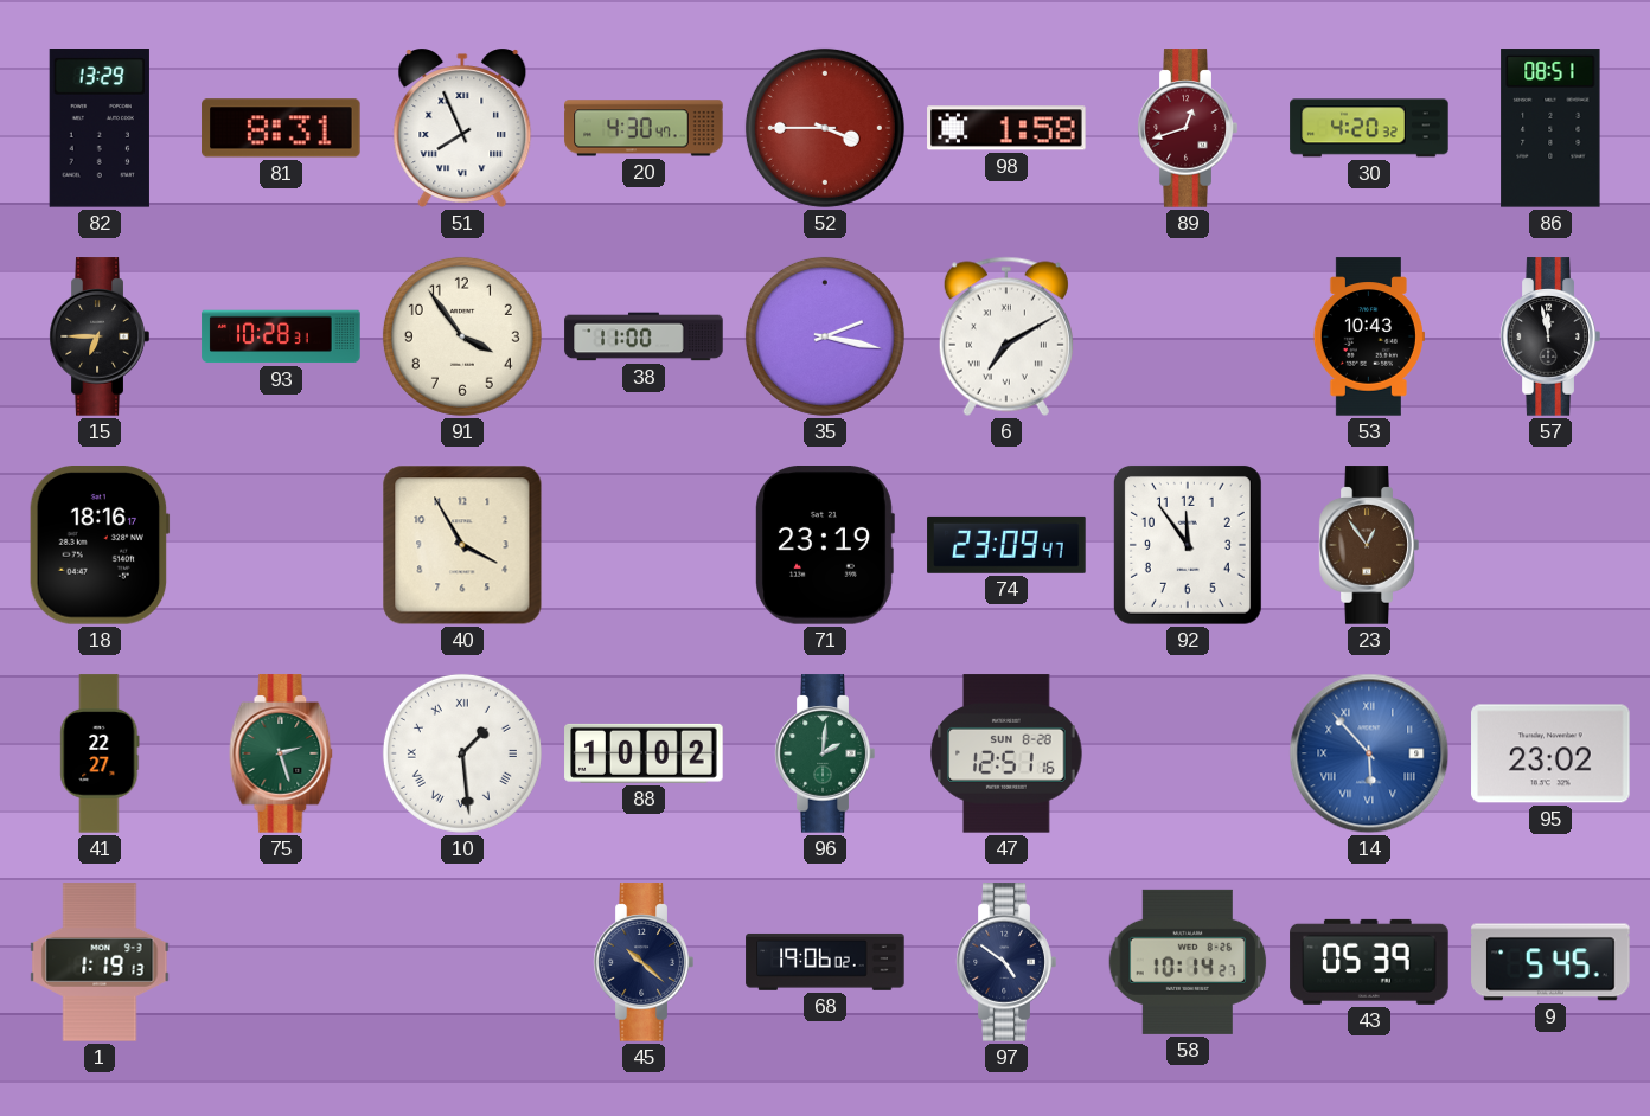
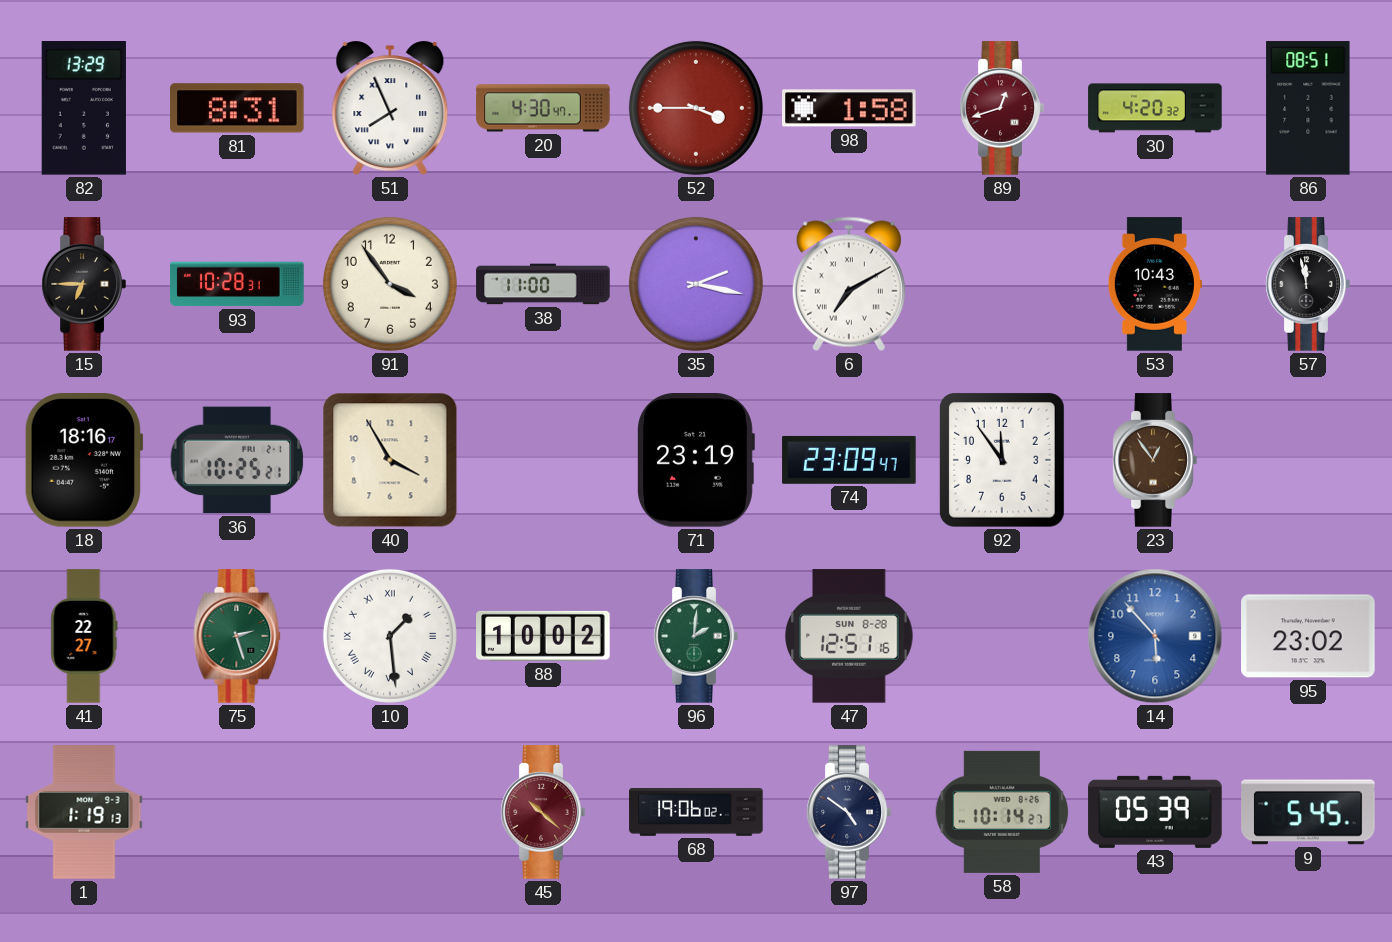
36: none -> 10:25 (237, 460)
14 numerals: Roman -> Arabic (1155, 636)
45 dial: navy -> burgundy (543, 812)
